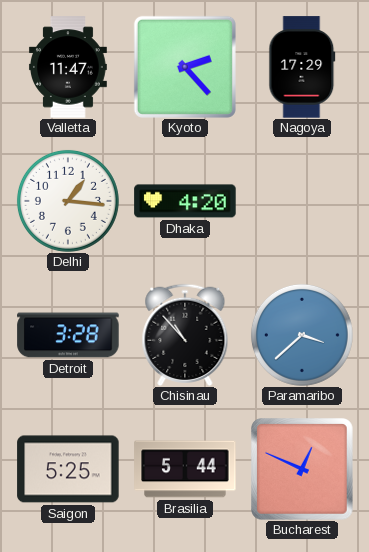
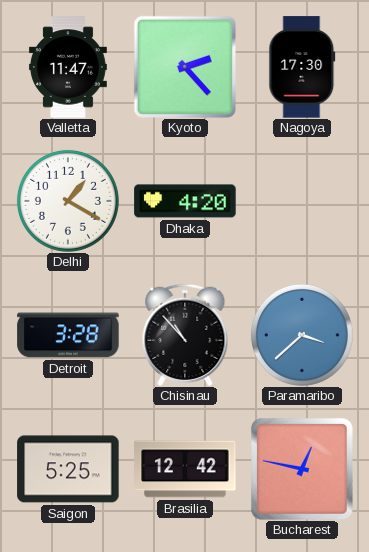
Nagoya: 17:29 -> 17:30 (302, 67)
Delhi: 1:16 -> 1:20 (68, 201)
Brasilia: 5:44 -> 12:42 (185, 469)
Bucharest: 12:49 -> 12:47 (302, 469)
